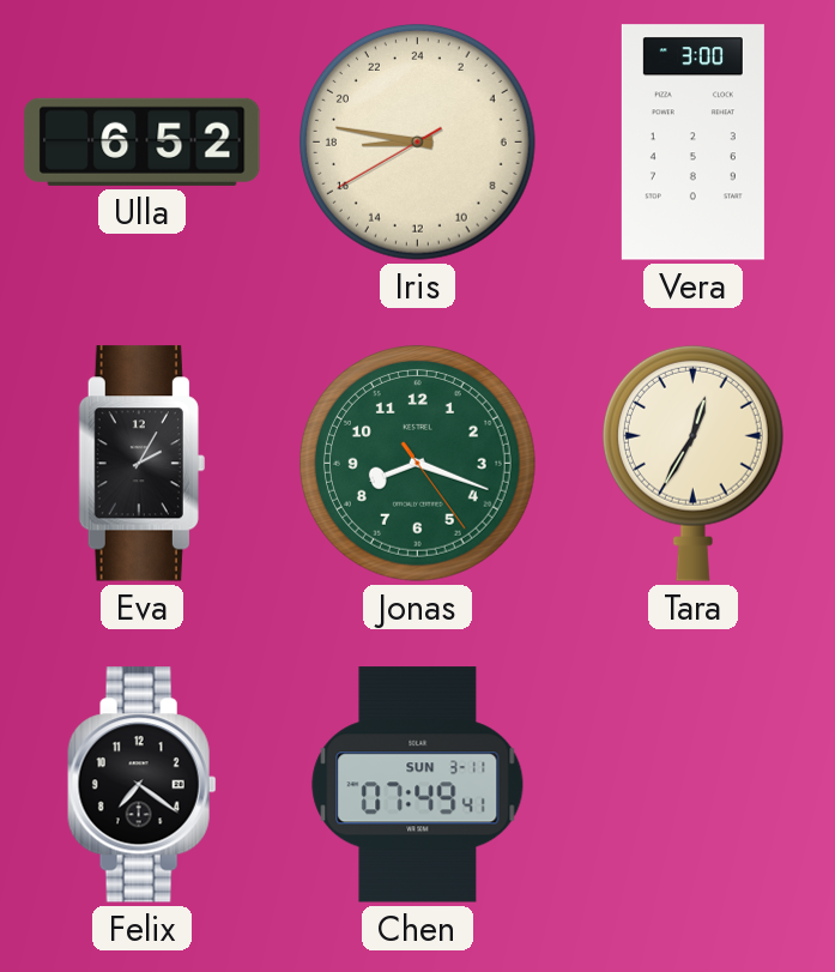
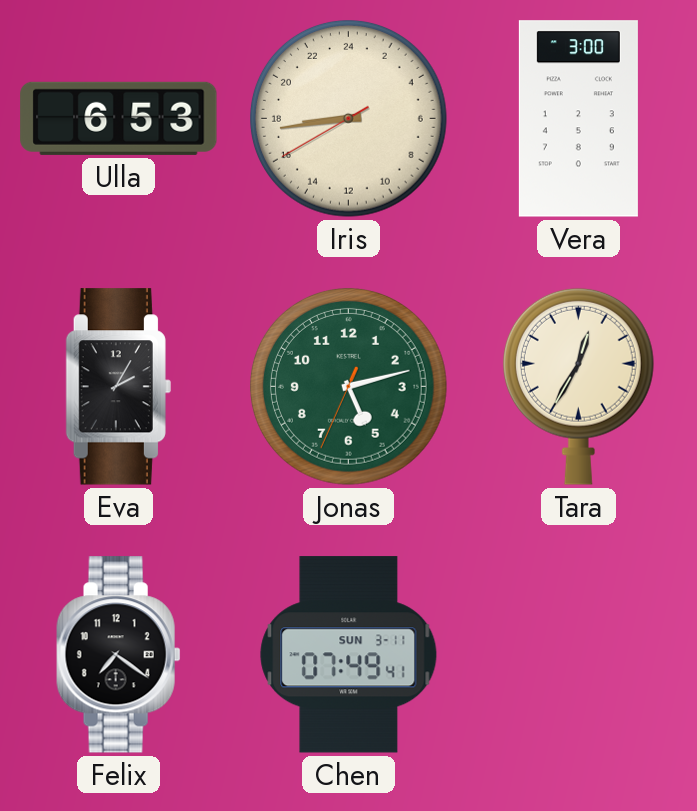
Ulla: 6:52 -> 6:53 (119, 118)
Iris: 17:46 -> 17:43 (349, 119)
Jonas: 8:18 -> 5:12 (349, 387)
